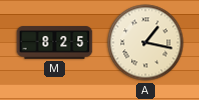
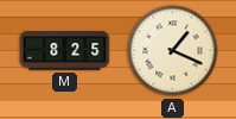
A: 1:17 -> 1:19 (173, 51)
